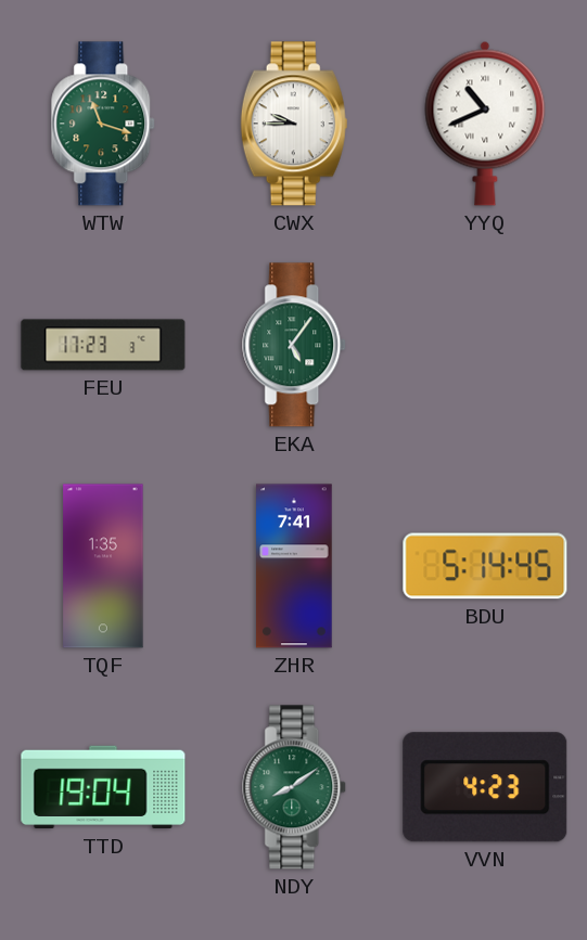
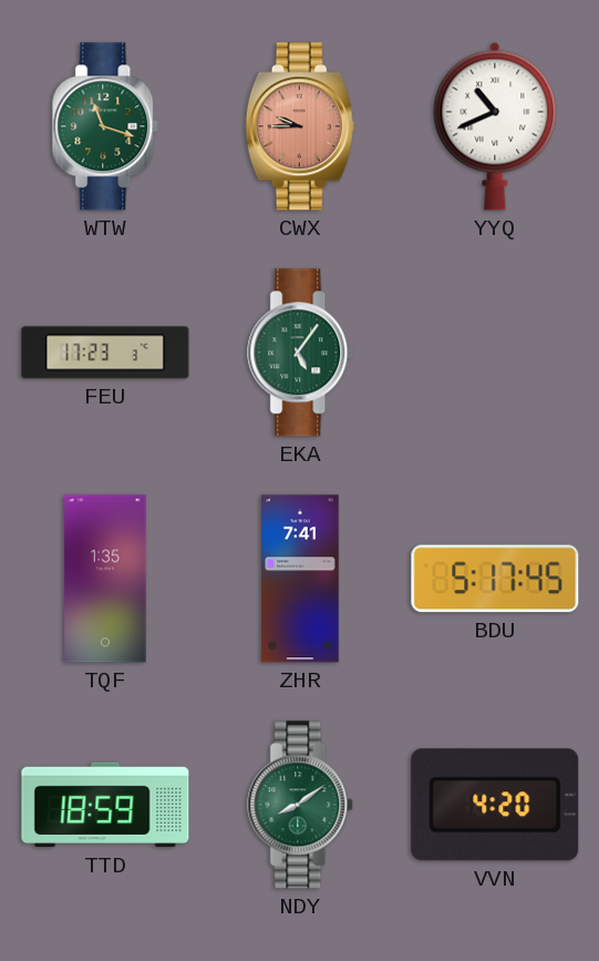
CWX dial: white -> salmon (300, 126)
BDU: 5:14 -> 5:17 (495, 579)
TTD: 19:04 -> 18:59 (105, 805)
VVN: 4:23 -> 4:20 (495, 805)
